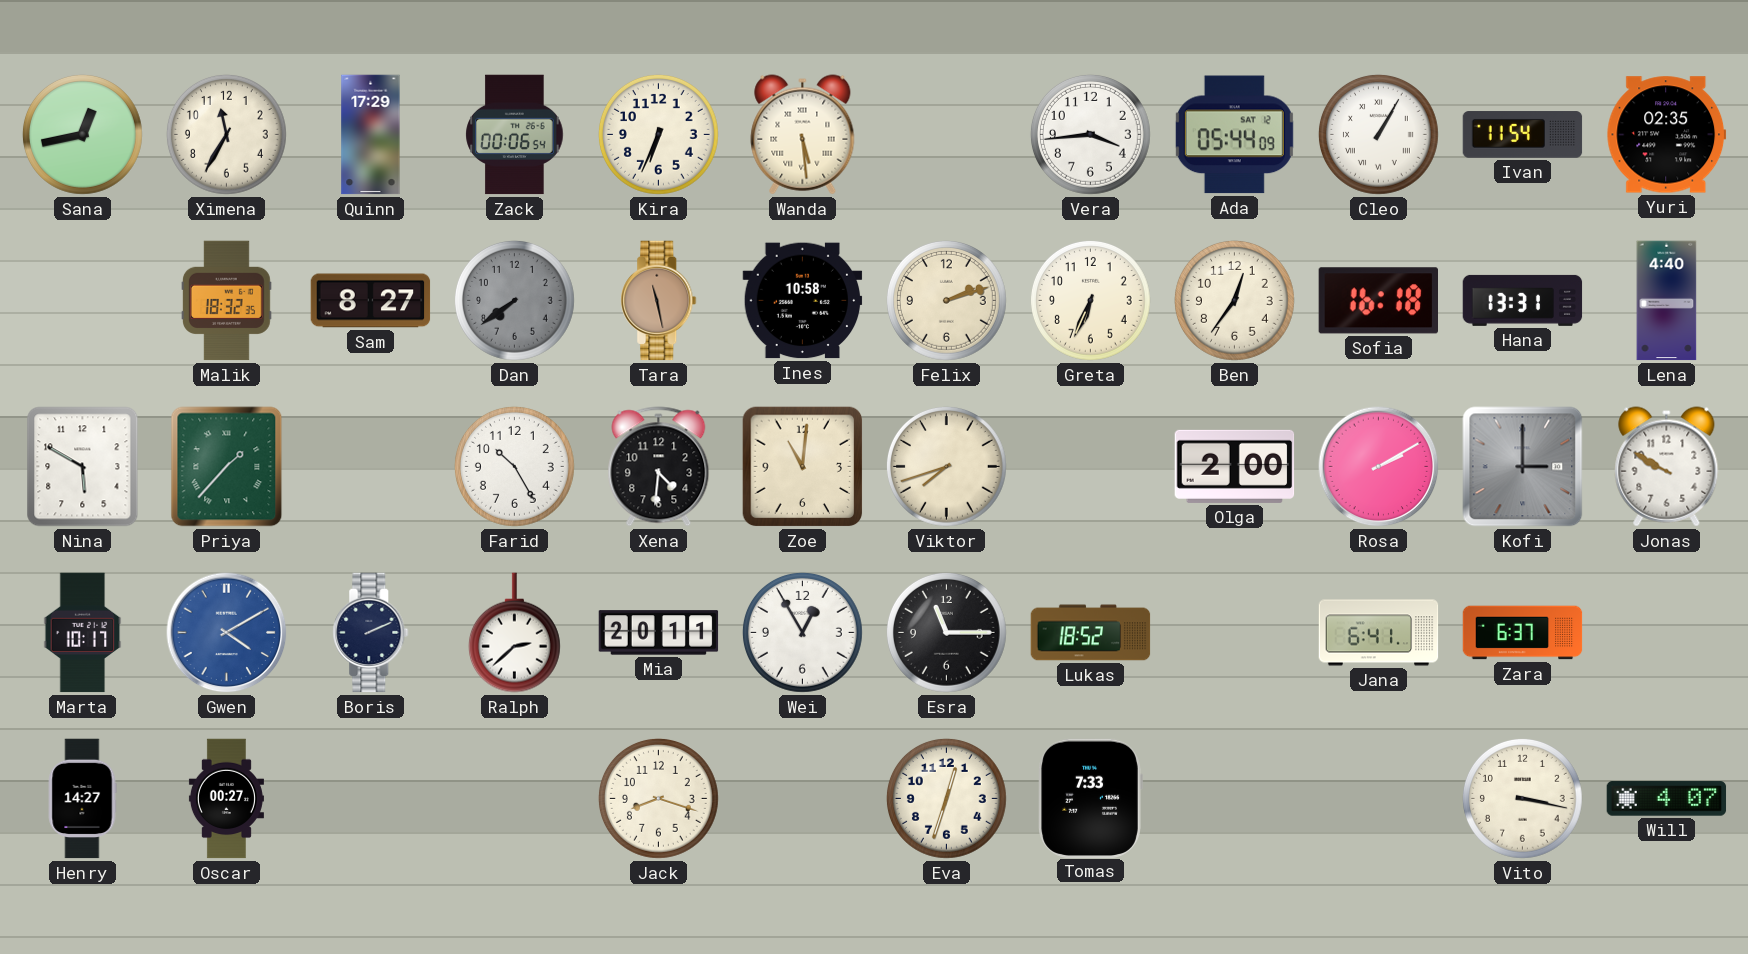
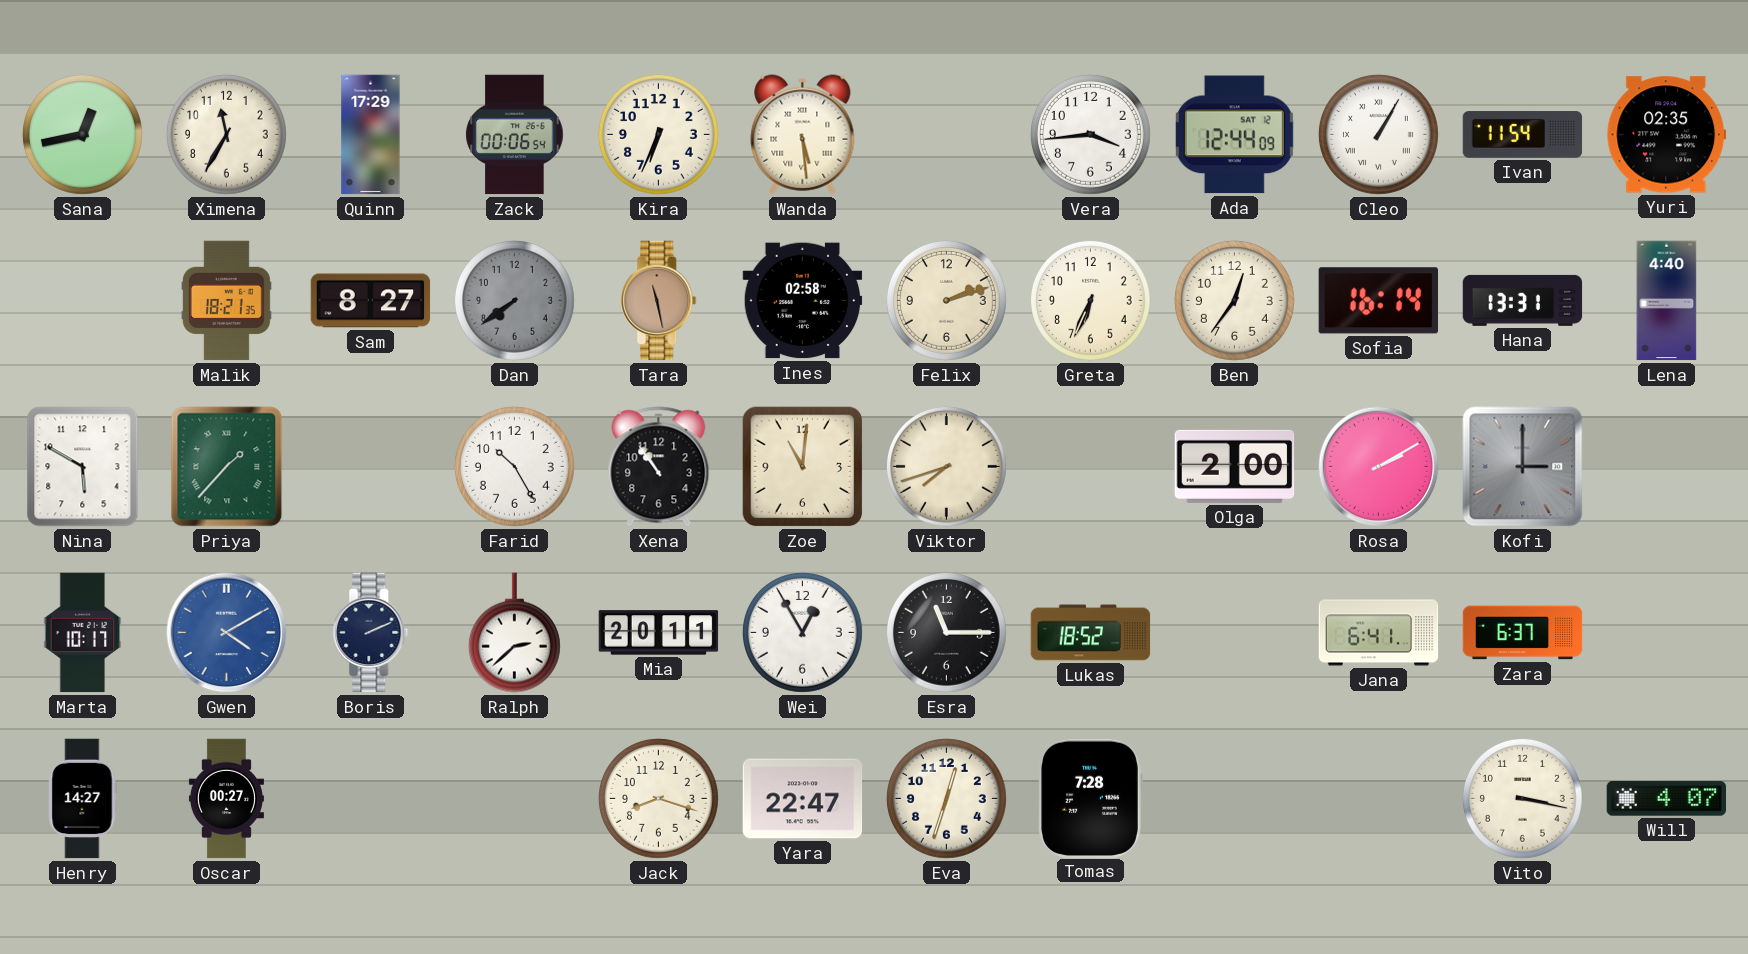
Ada: 05:44 -> 12:44 (1234, 135)
Malik: 18:32 -> 18:21 (226, 301)
Ines: 10:58 -> 02:58 (803, 301)
Sofia: 16:18 -> 16:14 (1378, 301)
Xena: 4:31 -> 10:54 (659, 467)
Jonas: 9:50 -> none (1667, 467)
Yara: none -> 22:47 (803, 799)
Tomas: 7:33 -> 7:28 (1090, 798)
